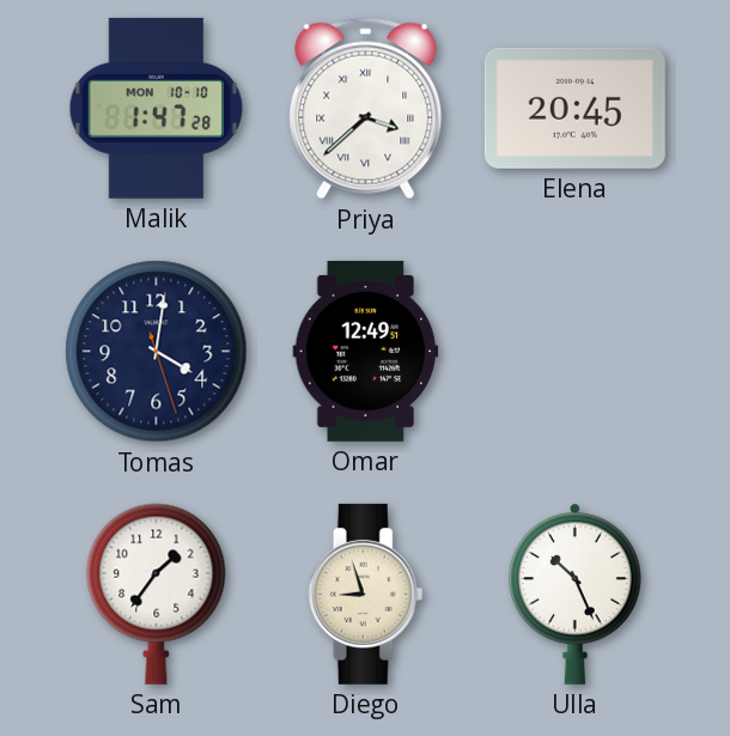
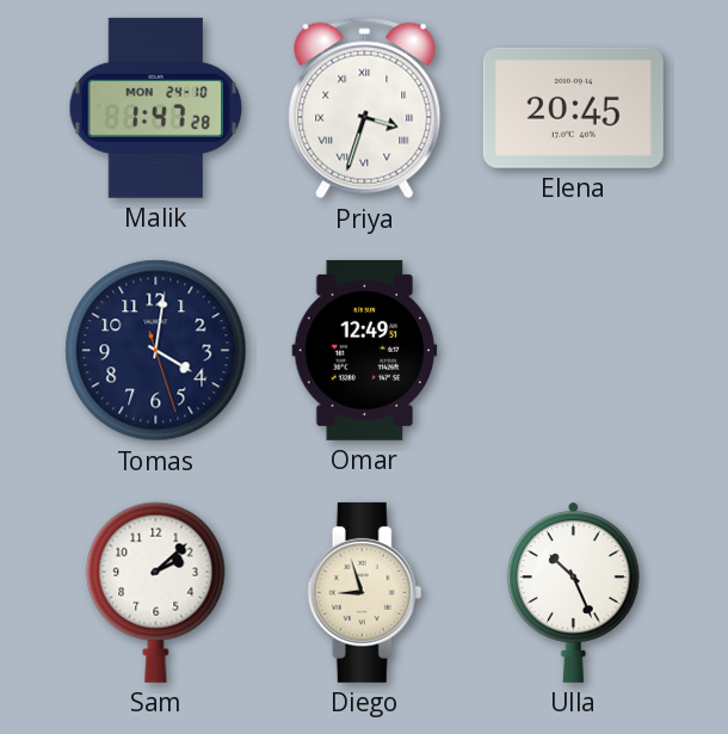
Malik date: MON 10-10 -> MON 24-10 (156, 107)
Priya: 3:38 -> 3:33 (365, 109)
Sam: 1:36 -> 2:08 (156, 592)
